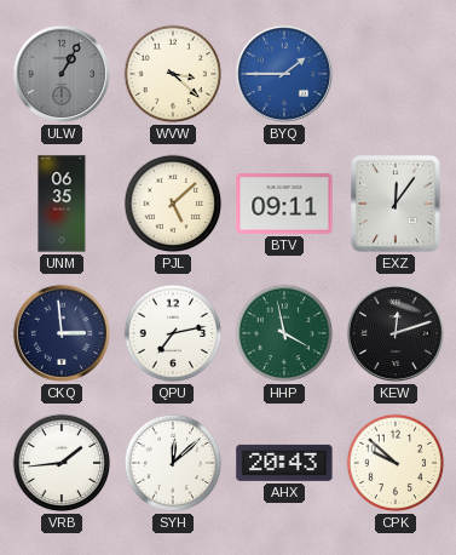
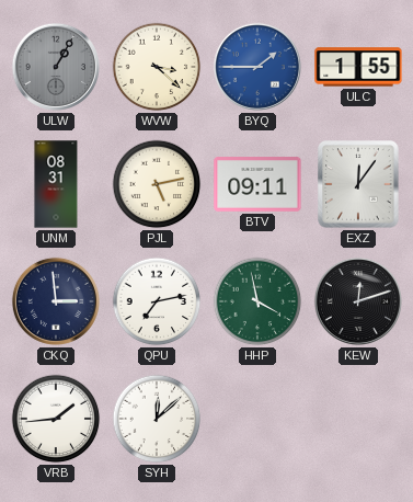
ULC: none -> 1:55 (358, 67)
UNM: 06:35 -> 08:31 (56, 184)
PJL: 5:08 -> 5:13 (157, 184)
AHX: 20:43 -> none (284, 463)
CPK: 9:52 -> none (396, 463)
